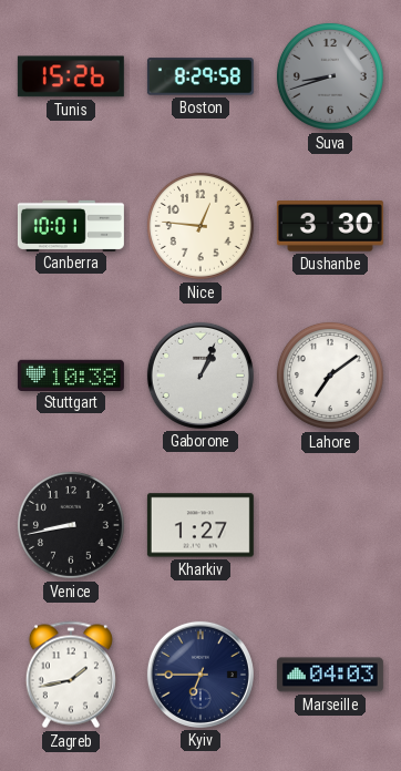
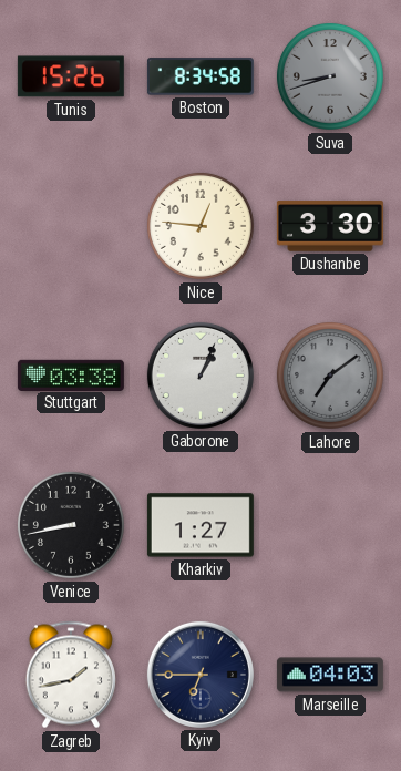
Boston: 8:29 -> 8:34 (200, 76)
Canberra: 10:01 -> none (71, 225)
Stuttgart: 10:38 -> 03:38 (71, 374)
Lahore dial: white -> grey (330, 376)
